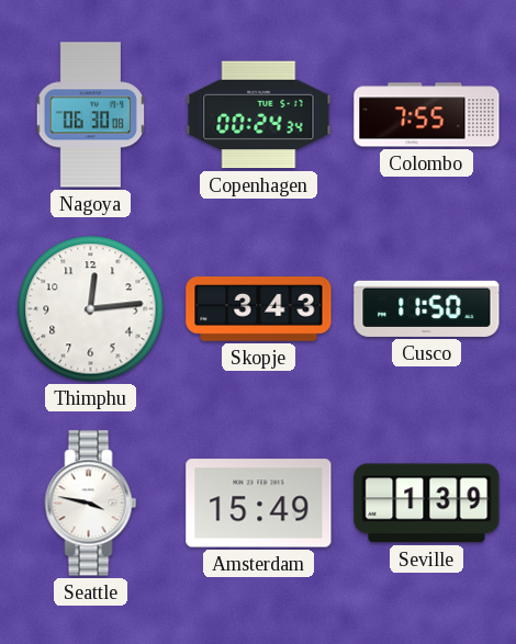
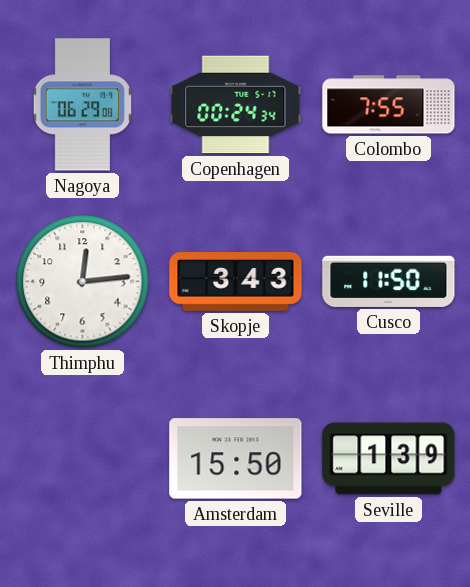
Nagoya: 06:30 -> 06:29 (82, 105)
Seattle: 3:47 -> none (91, 504)
Amsterdam: 15:49 -> 15:50 (236, 459)
